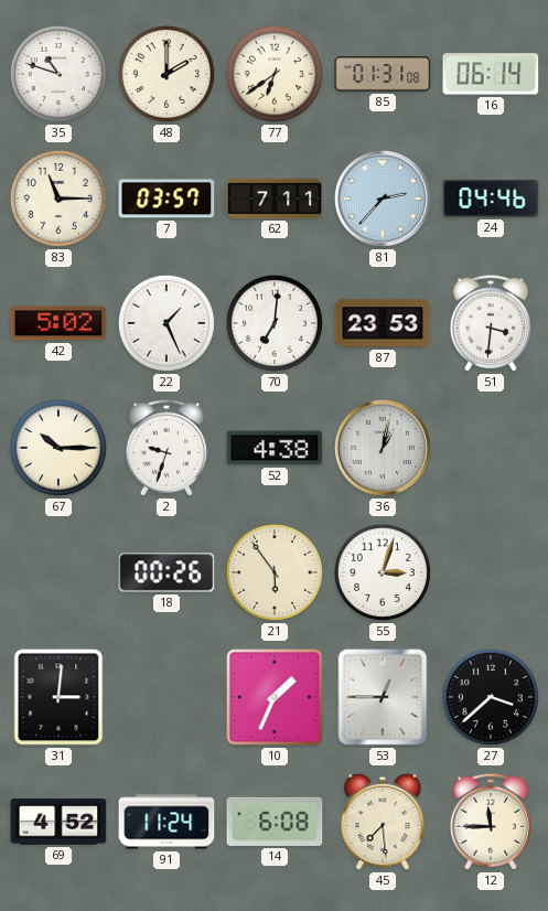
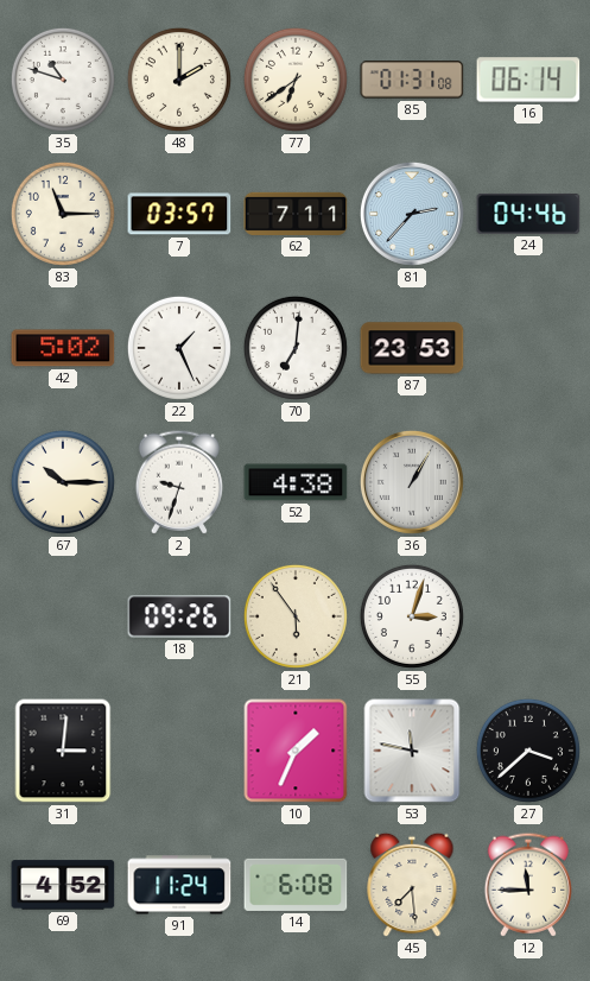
51: 3:31 -> none (490, 323)
36: 1:02 -> 1:05 (412, 482)
18: 00:26 -> 09:26 (179, 616)
53: 12:45 -> 11:47 (412, 751)
